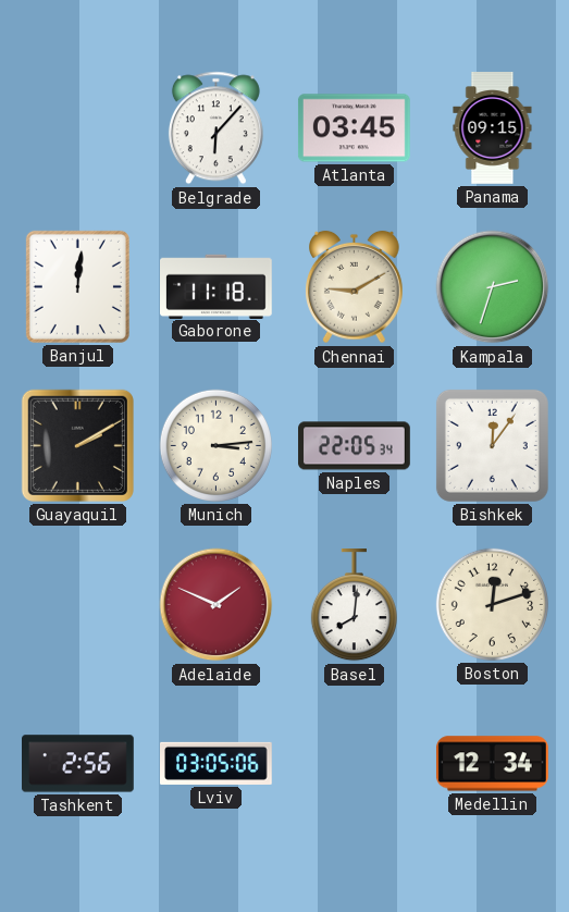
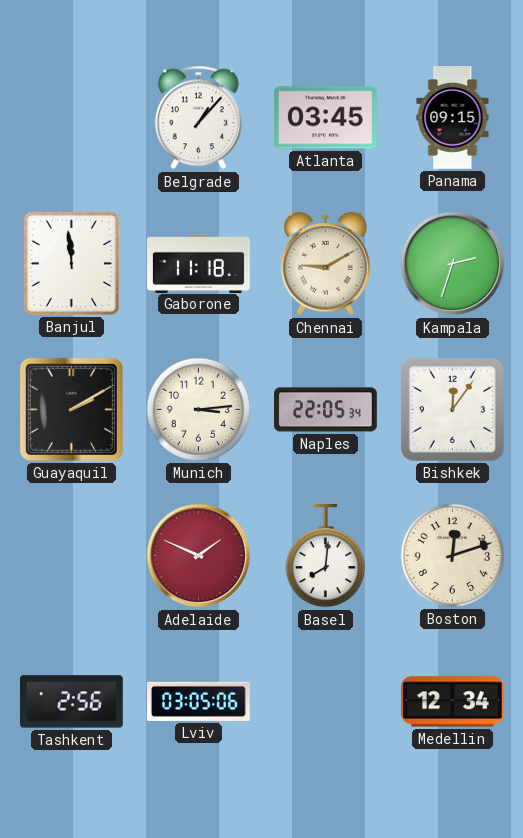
Belgrade: 6:07 -> 1:07 (198, 118)
Banjul: 12:01 -> 11:59 (71, 263)
